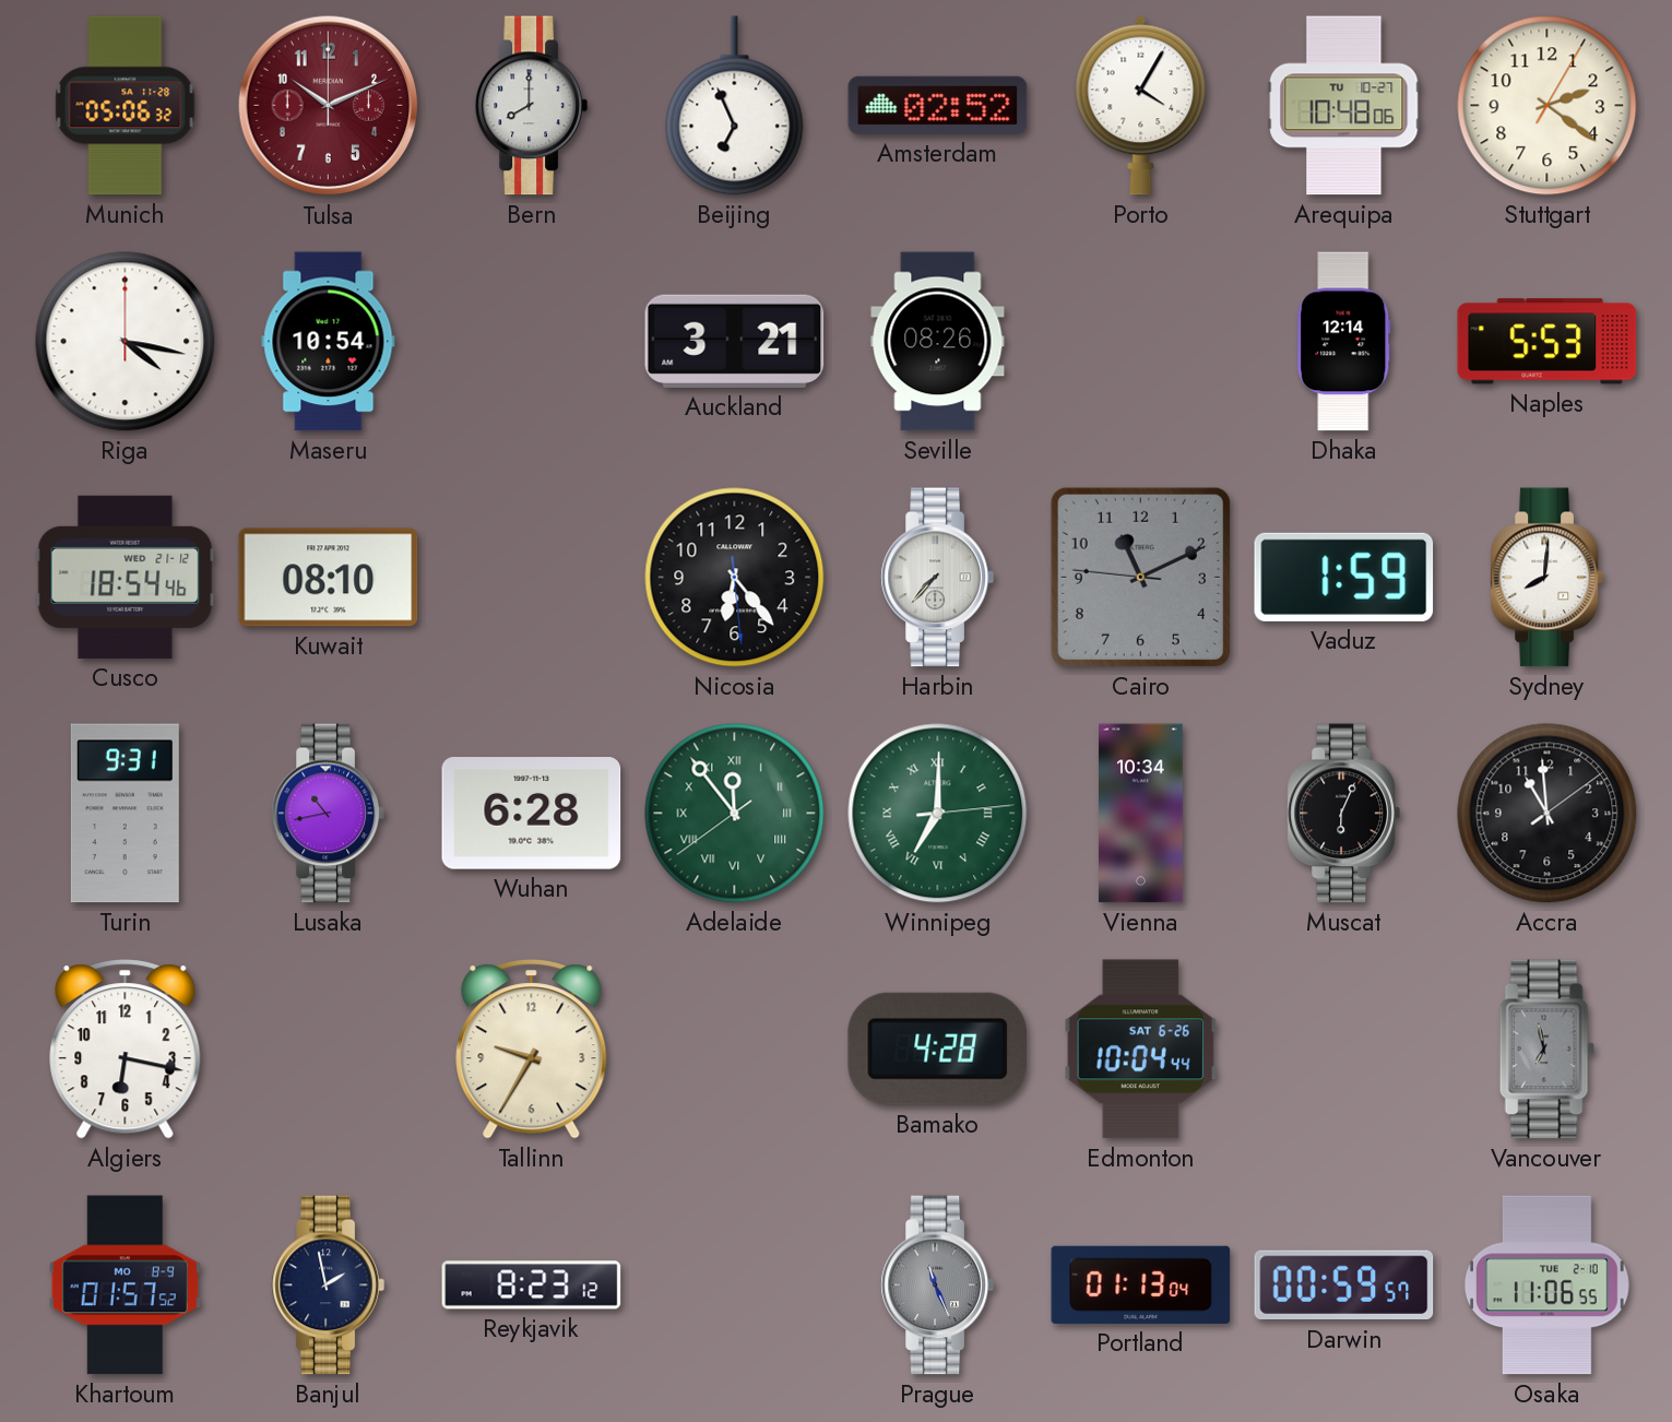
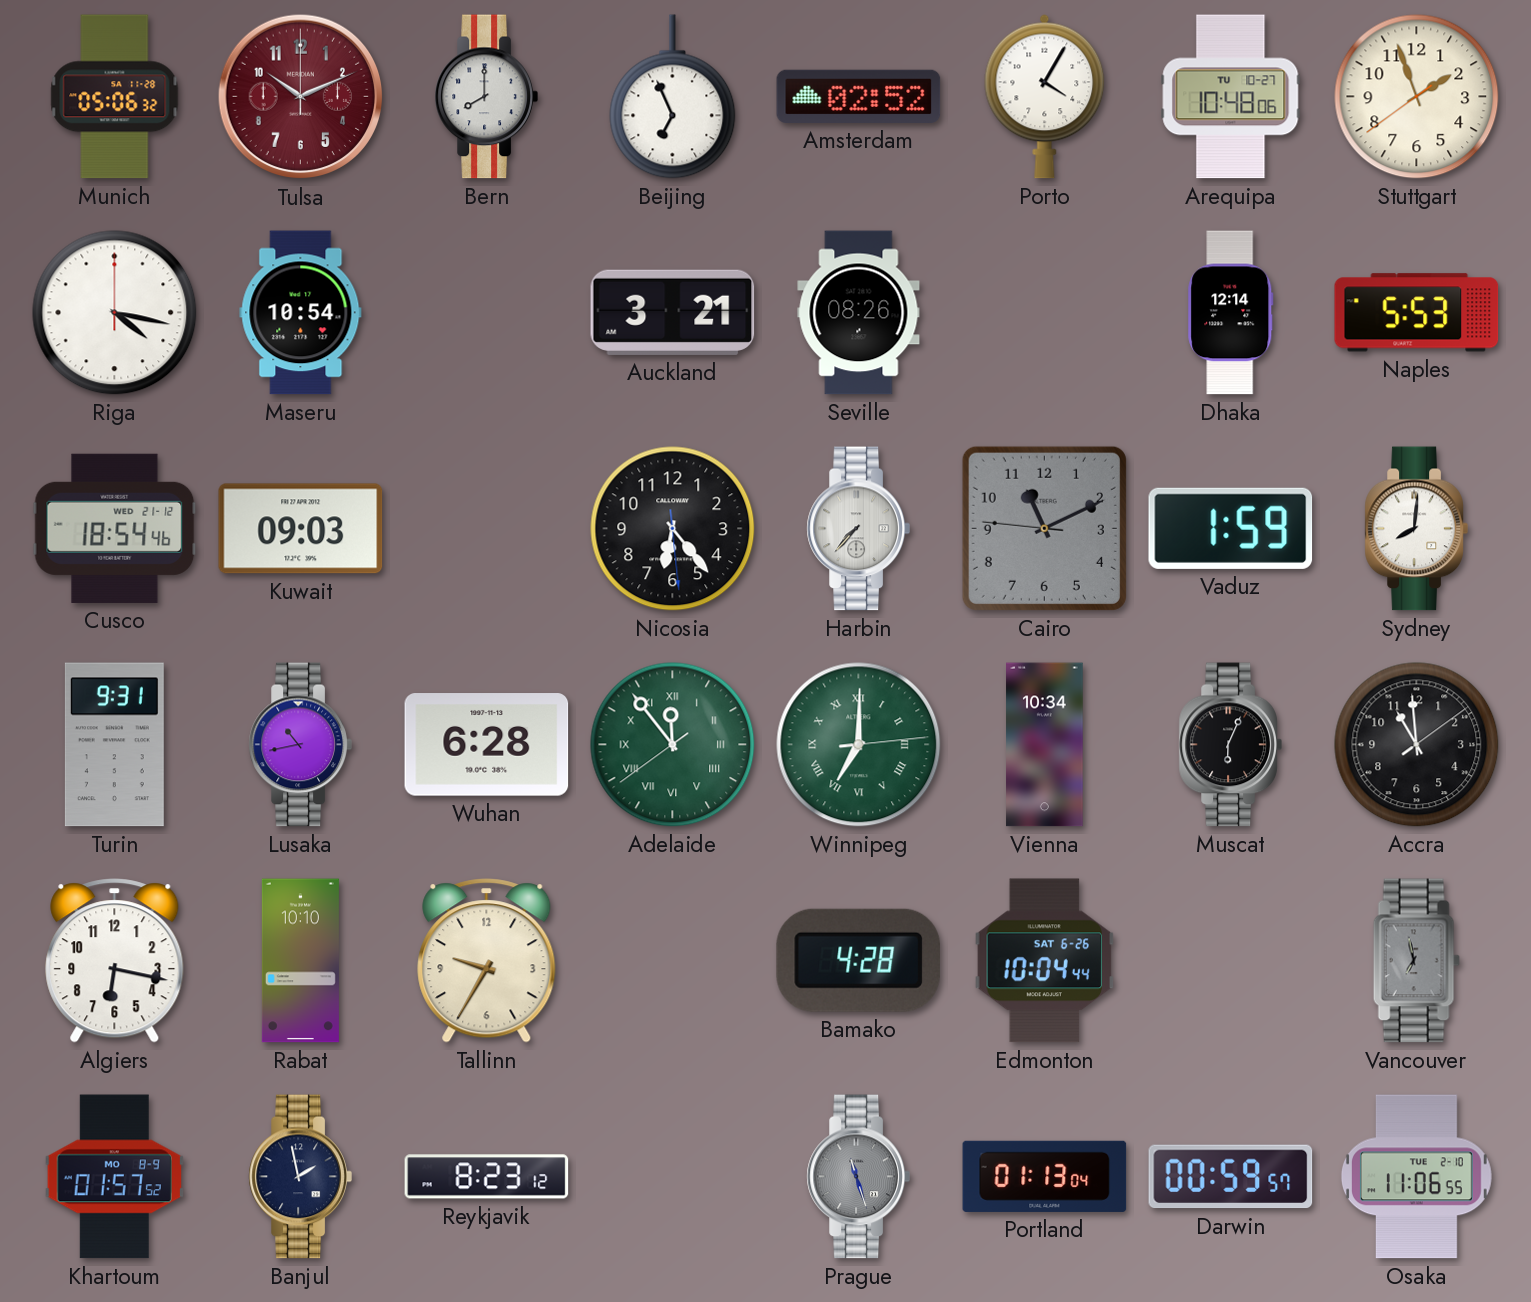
Stuttgart: 2:21 -> 1:56 (1417, 97)
Kuwait: 08:10 -> 09:03 (301, 529)
Rabat: none -> 10:10 (300, 961)
Prague: 11:26 -> 11:27 (858, 1177)
